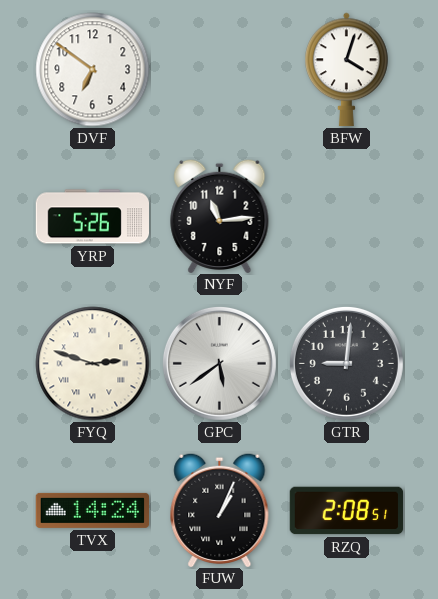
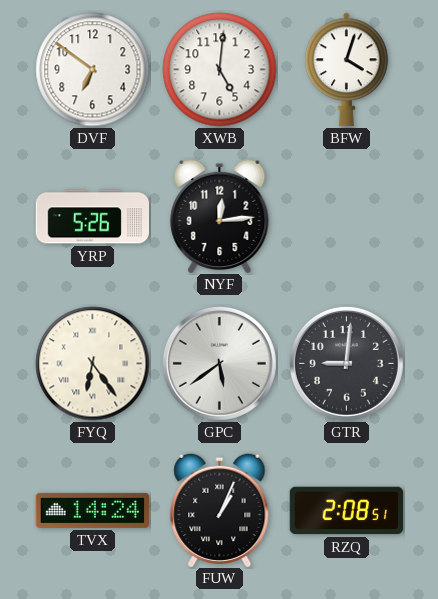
XWB: none -> 5:01 (220, 70)
NYF: 11:14 -> 12:14 (220, 215)
FYQ: 2:48 -> 6:24 (93, 364)
